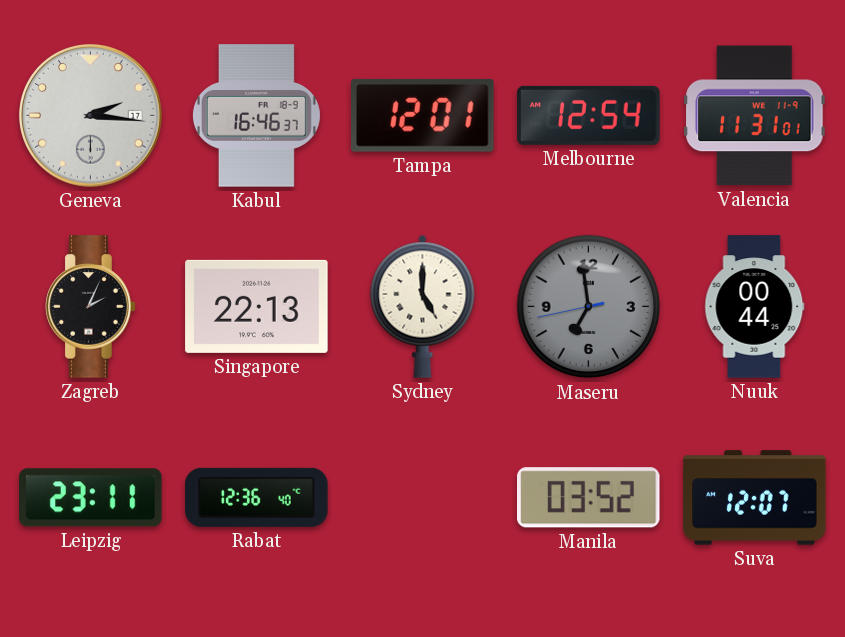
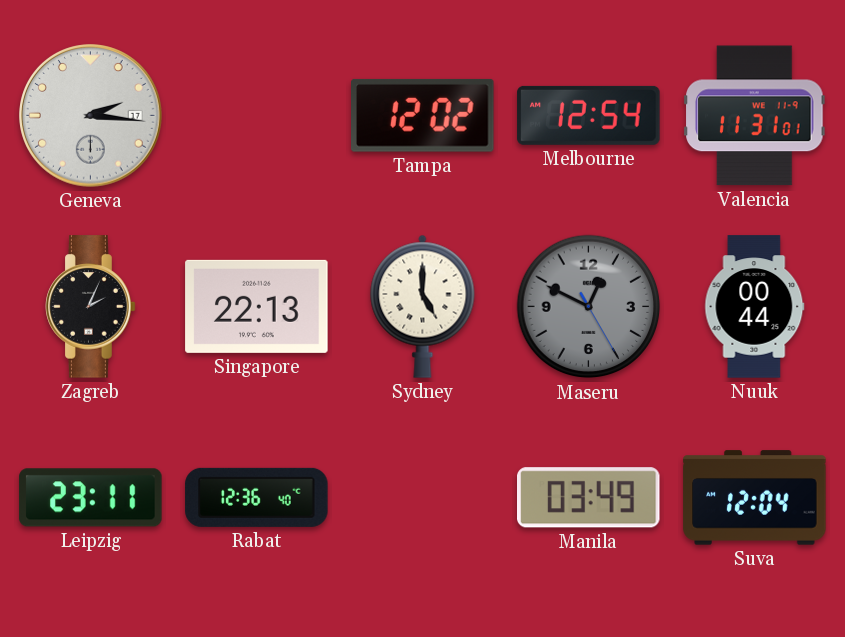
Kabul: 16:46 -> none (256, 116)
Tampa: 12:01 -> 12:02 (423, 115)
Maseru: 6:58 -> 12:49 (589, 307)
Manila: 03:52 -> 03:49 (589, 498)
Suva: 12:07 -> 12:04 (755, 498)
